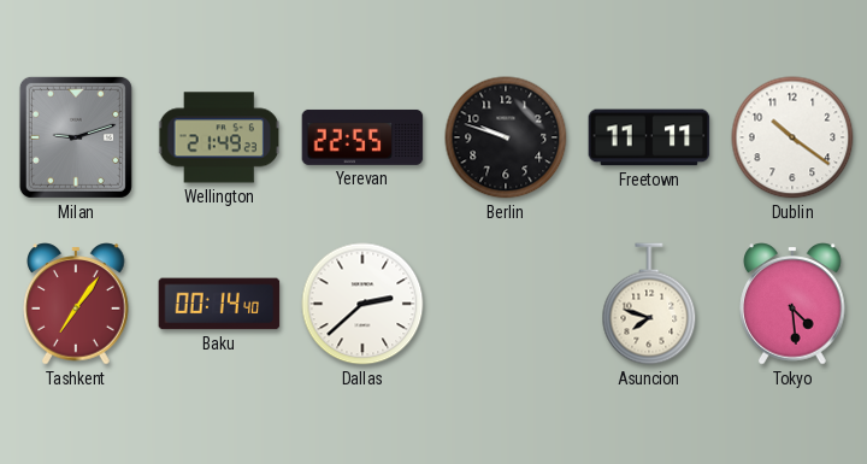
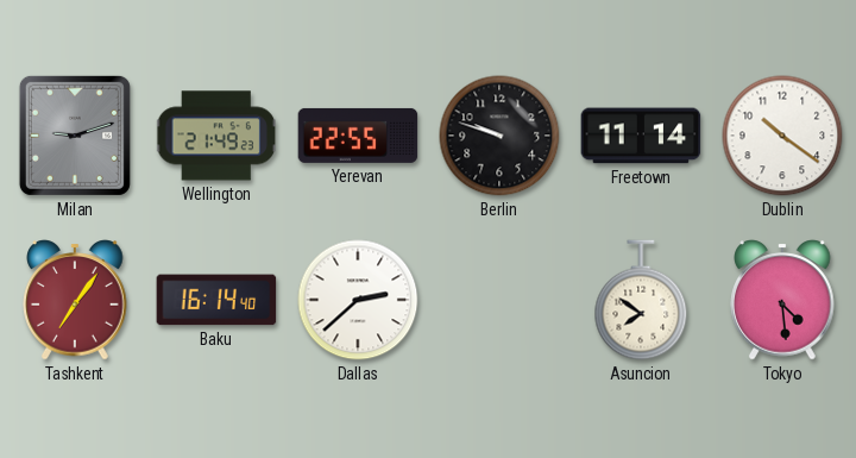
Freetown: 11:11 -> 11:14 (641, 136)
Baku: 00:14 -> 16:14 (216, 300)
Asuncion: 7:48 -> 7:51 (641, 300)
